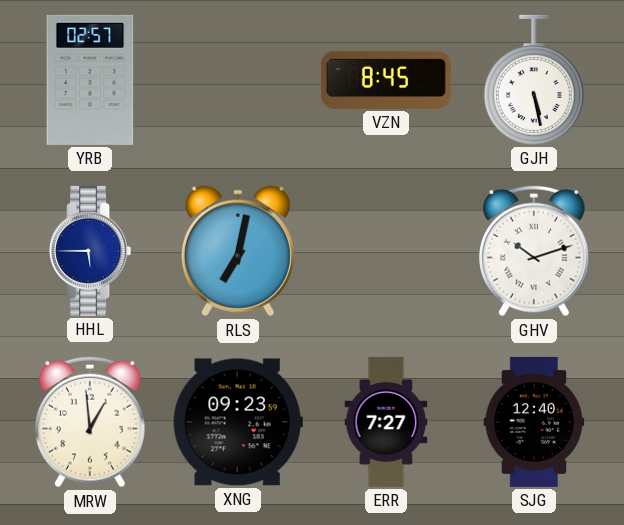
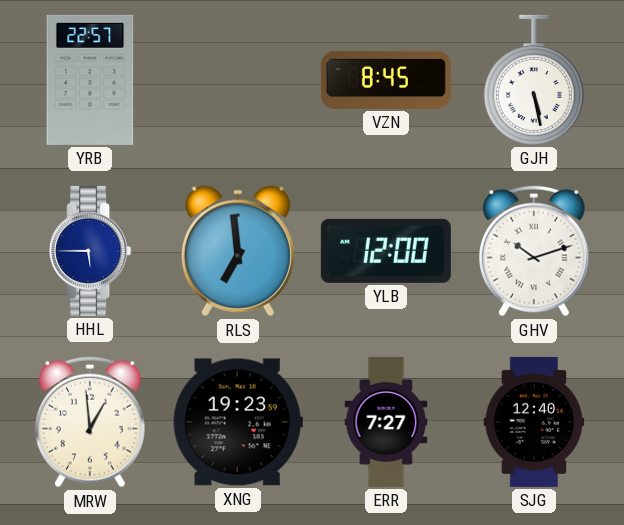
YRB: 02:57 -> 22:57 (90, 80)
RLS: 7:02 -> 6:59 (238, 251)
YLB: none -> 12:00 (386, 251)
XNG: 09:23 -> 19:23 (238, 422)
